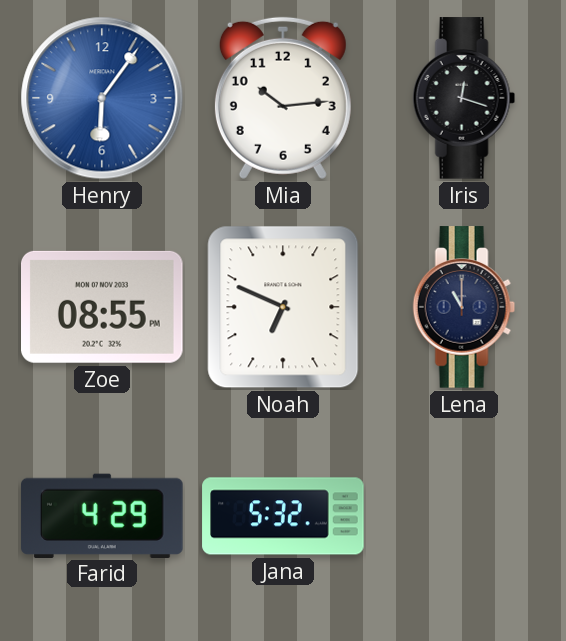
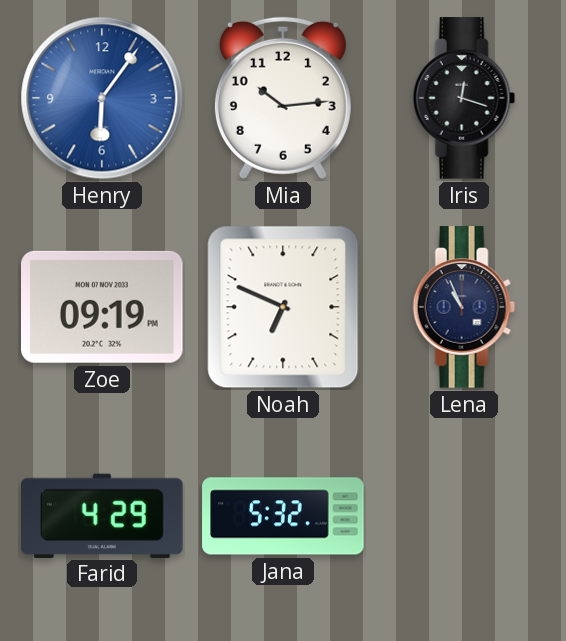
Zoe: 08:55 -> 09:19 (103, 307)
Lena: 11:00 -> 10:56 (464, 307)
